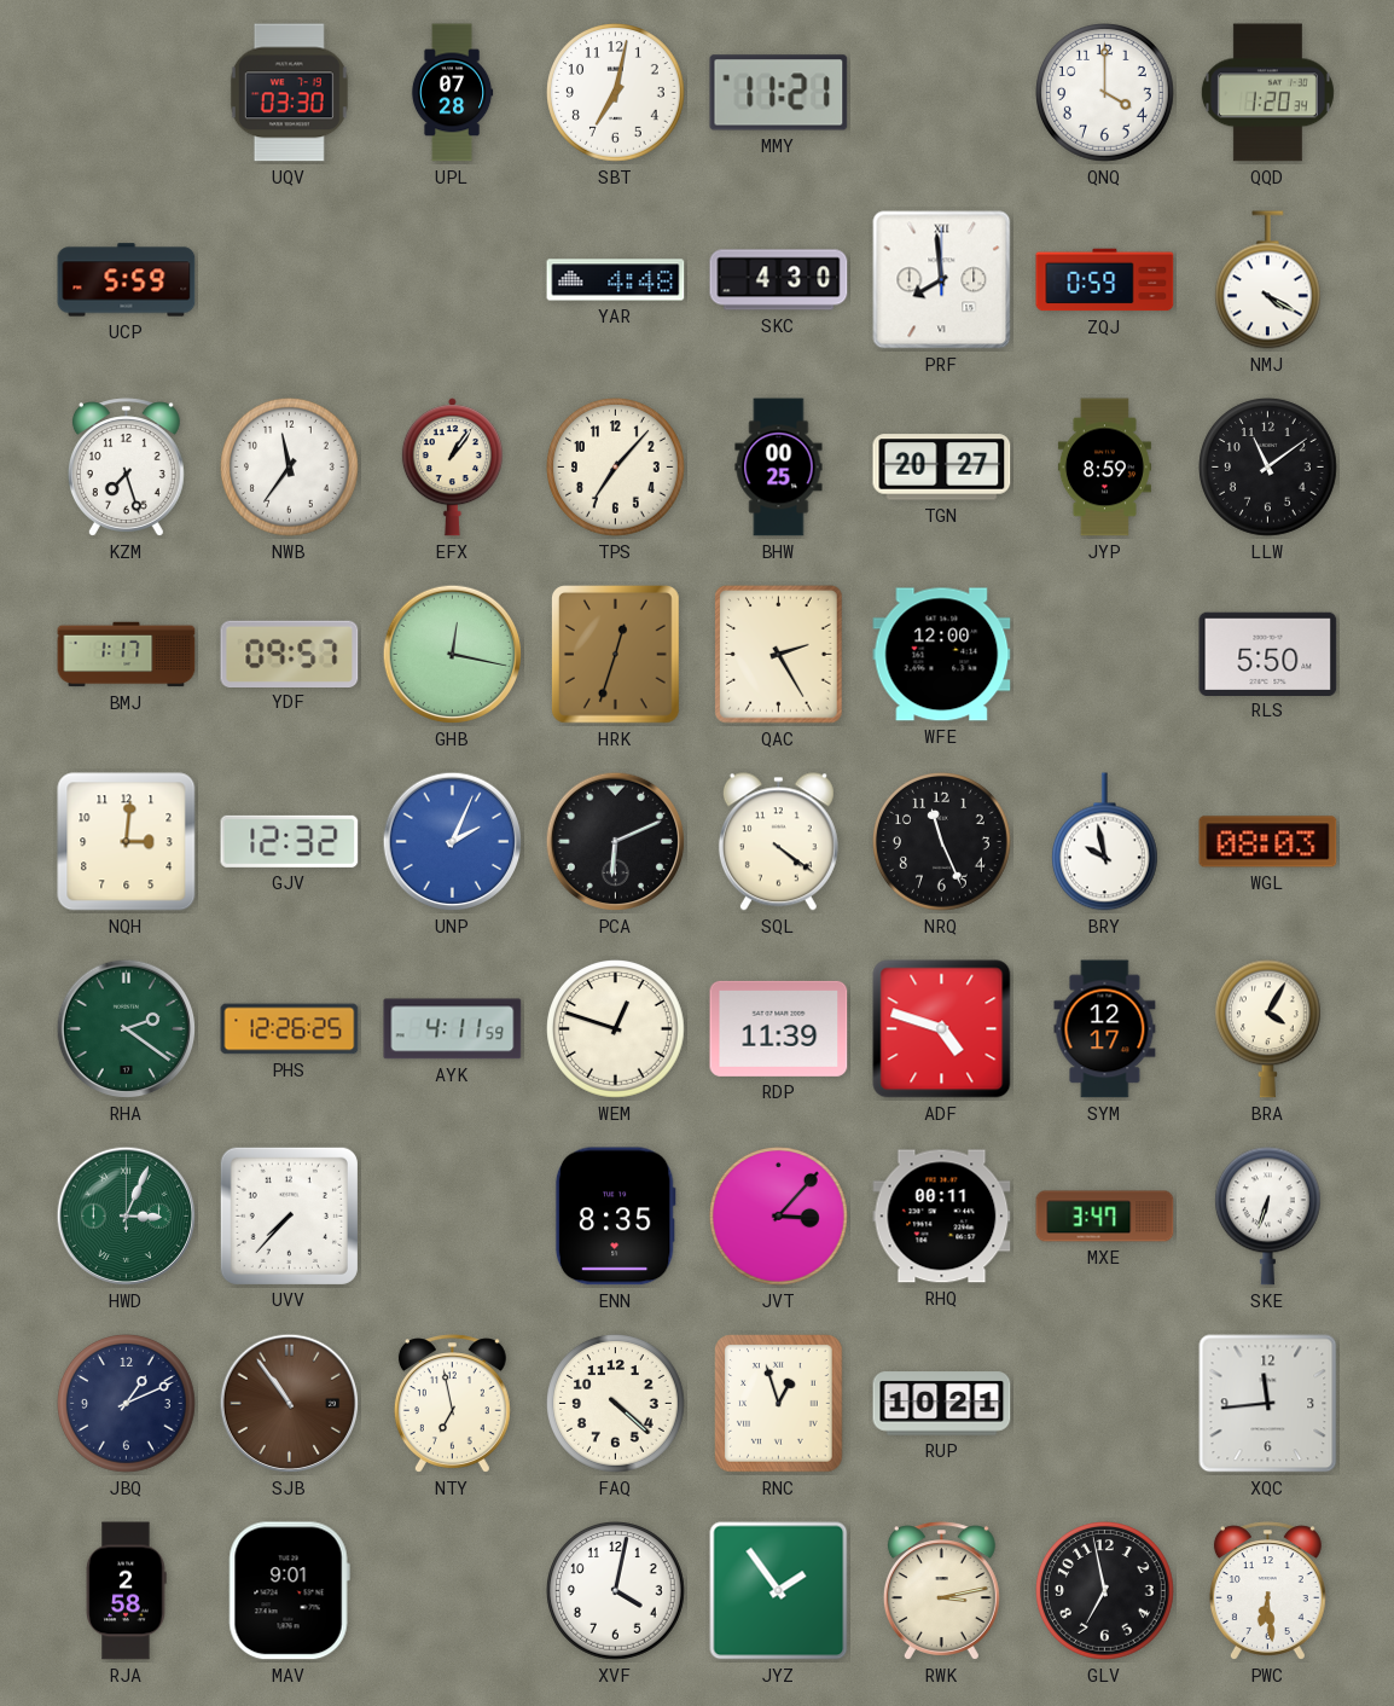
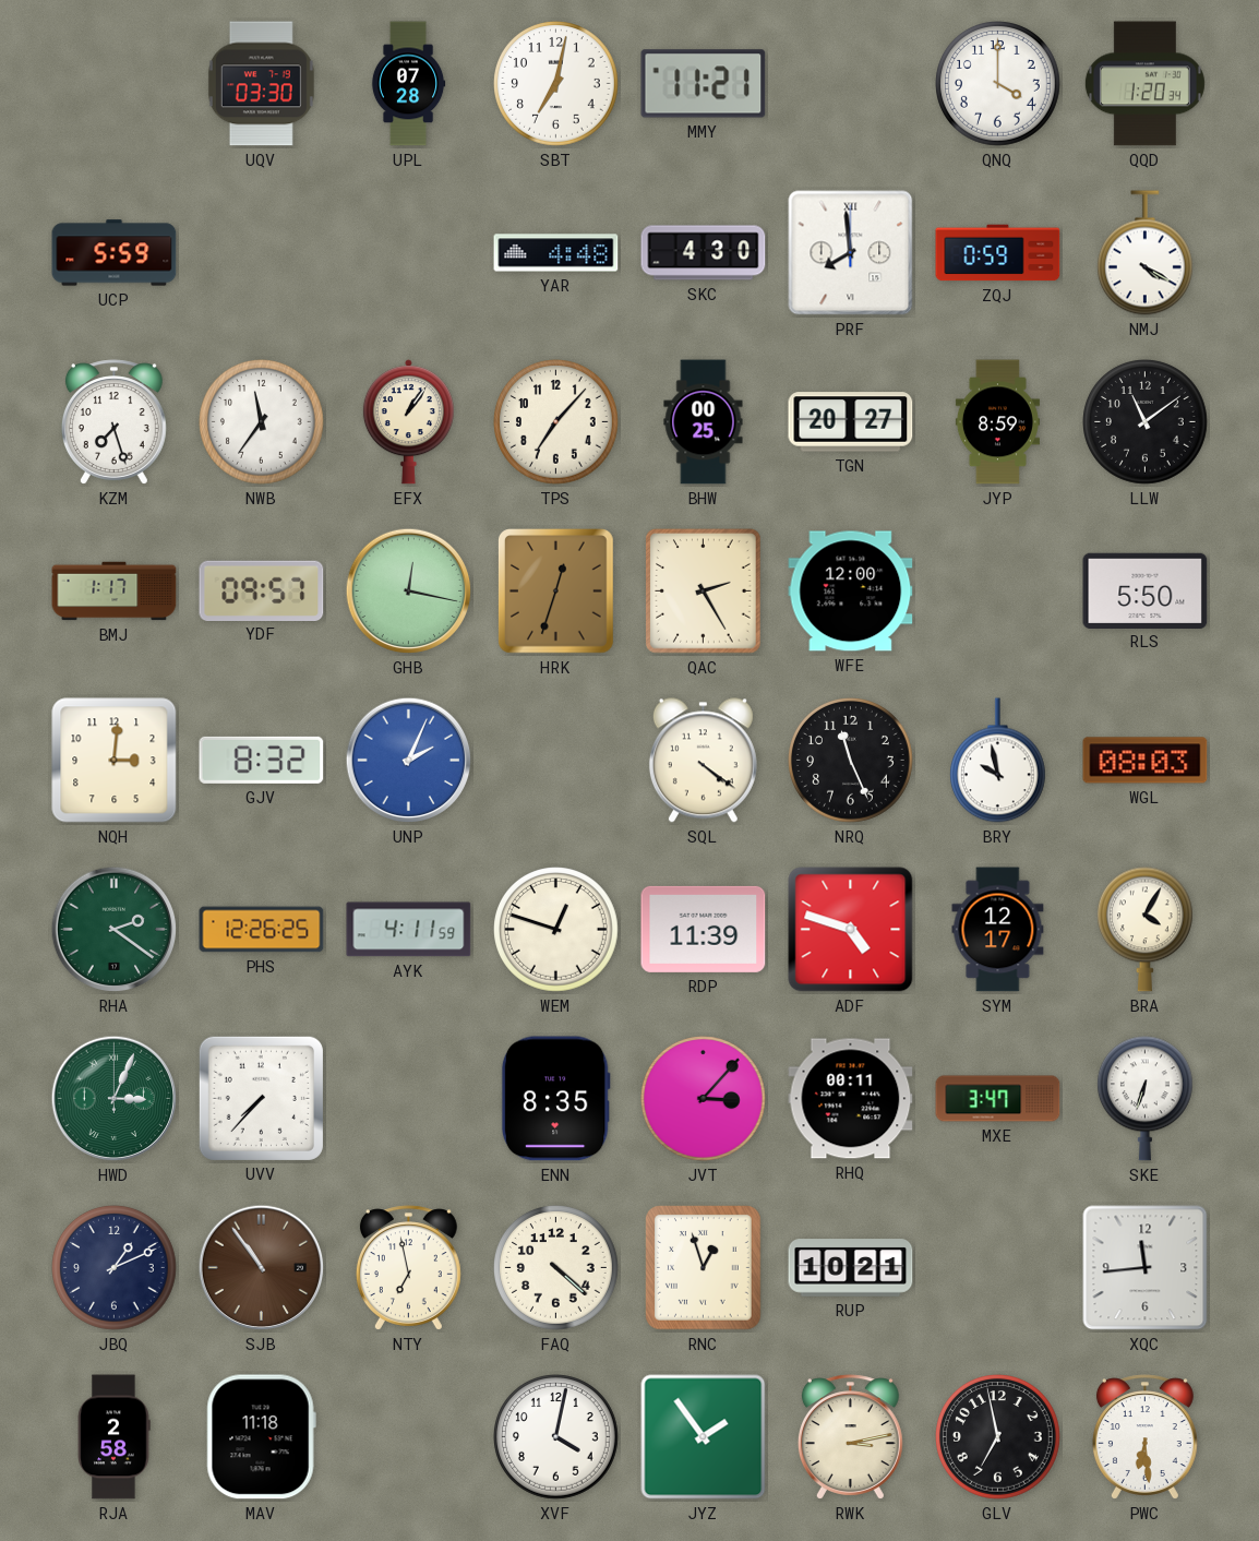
GJV: 12:32 -> 8:32 (262, 760)
PCA: 6:11 -> none (616, 842)
MAV: 9:01 -> 11:18 (261, 1437)
